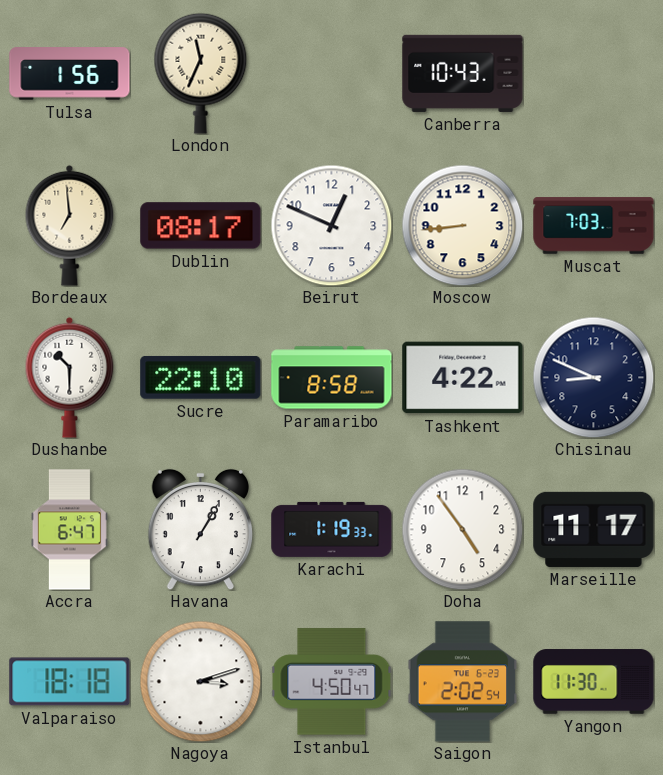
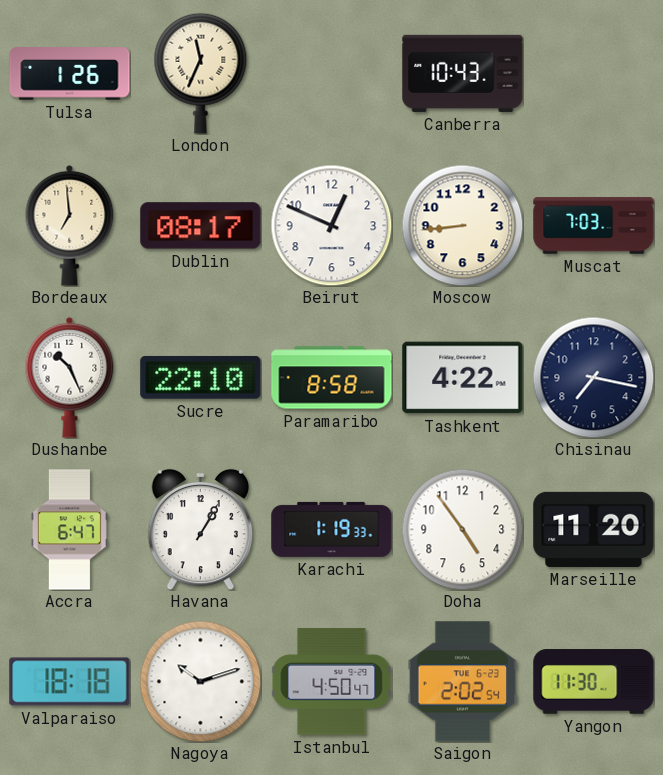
Tulsa: 1:56 -> 1:26 (70, 74)
Dushanbe: 10:30 -> 10:26 (70, 377)
Chisinau: 8:49 -> 7:17 (593, 377)
Marseille: 11:17 -> 11:20 (594, 529)
Nagoya: 3:12 -> 10:12 (200, 681)
